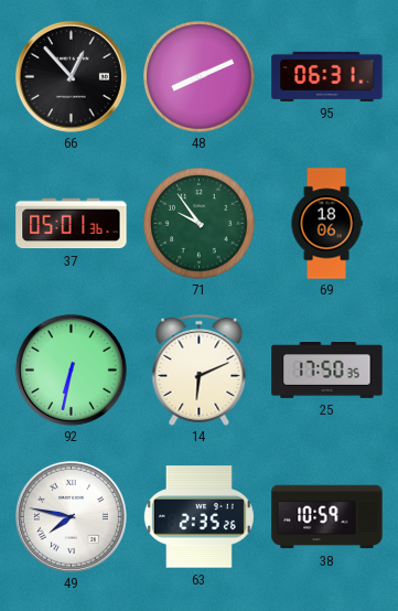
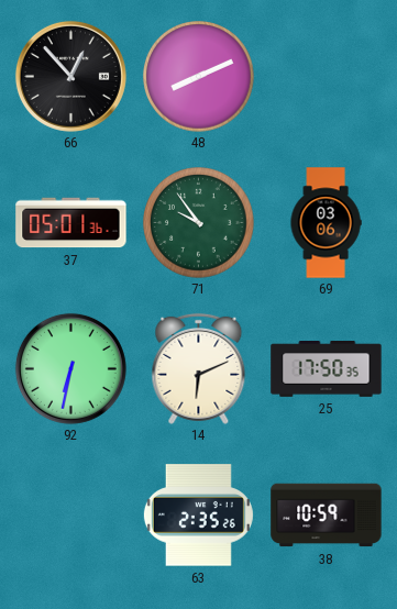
95: 06:31 -> none (327, 76)
69: 18:06 -> 03:06 (326, 223)
49: 7:47 -> none (71, 516)
